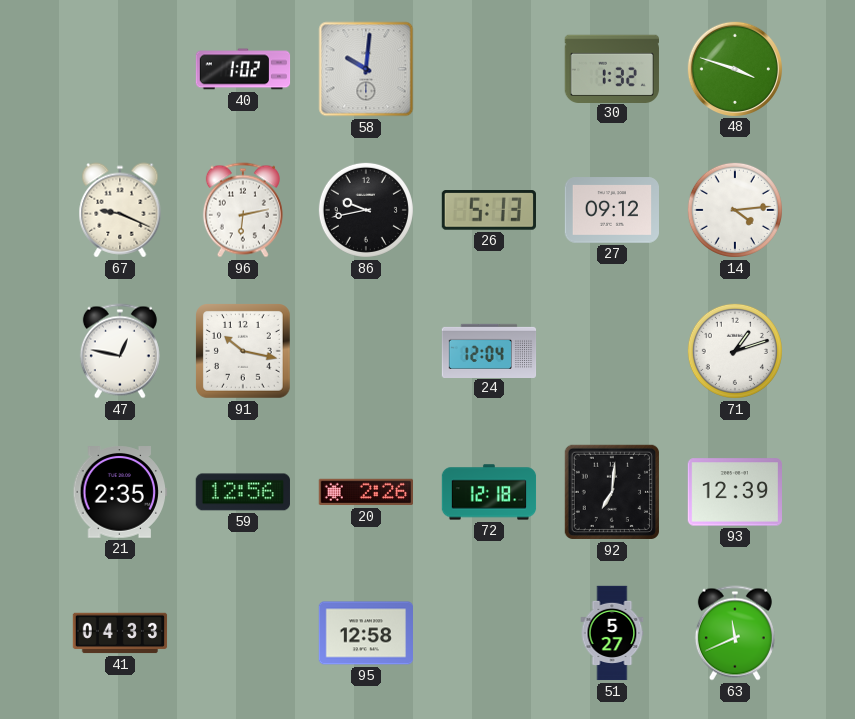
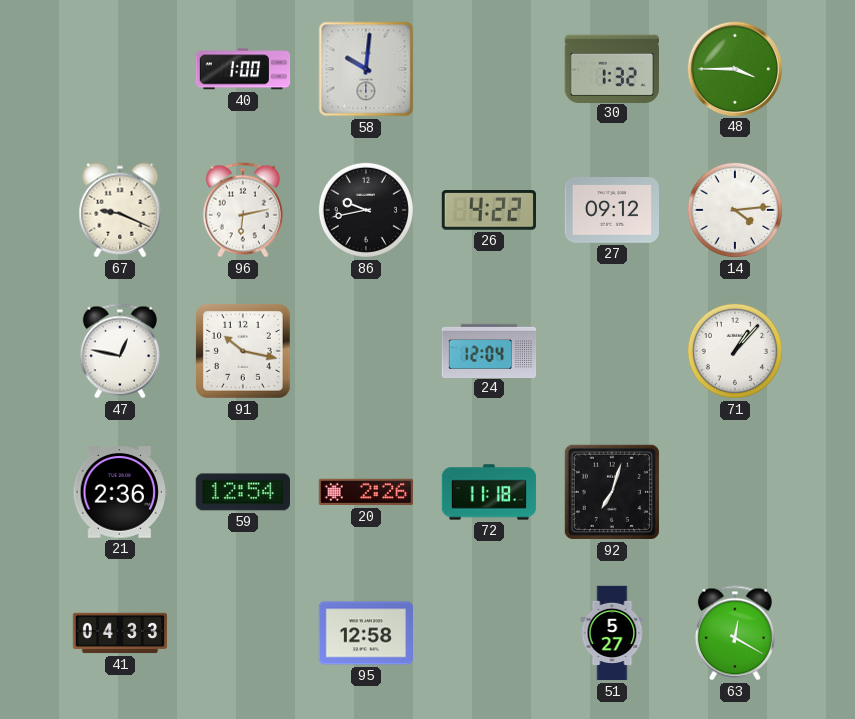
40: 1:02 -> 1:00 (243, 69)
48: 3:48 -> 3:45 (734, 68)
26: 5:13 -> 4:22 (489, 210)
71: 1:12 -> 1:07 (735, 351)
21: 2:35 -> 2:36 (119, 492)
59: 12:56 -> 12:54 (243, 492)
72: 12:18 -> 11:18 (489, 492)
92: 7:01 -> 7:03 (612, 492)
93: 12:39 -> none (734, 492)
63: 11:41 -> 12:20 (735, 633)
